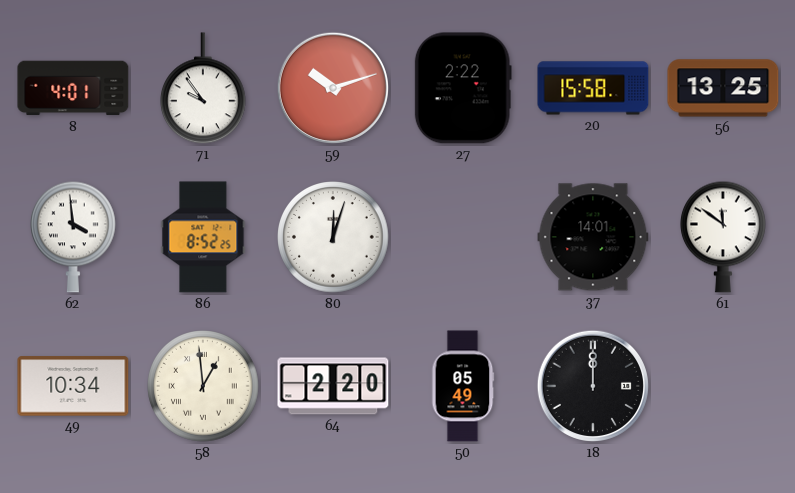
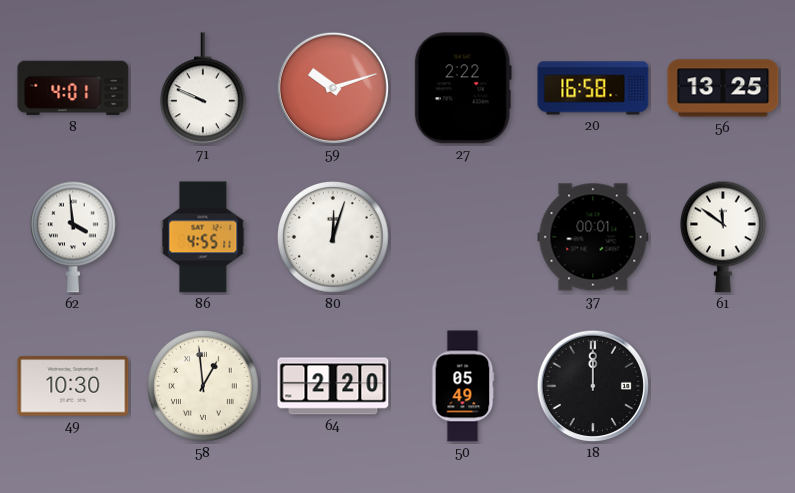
71: 9:54 -> 9:49 (204, 89)
20: 15:58 -> 16:58 (593, 88)
86: 8:52 -> 4:55 (203, 237)
37: 14:01 -> 00:01 (593, 237)
49: 10:34 -> 10:30 (73, 386)
